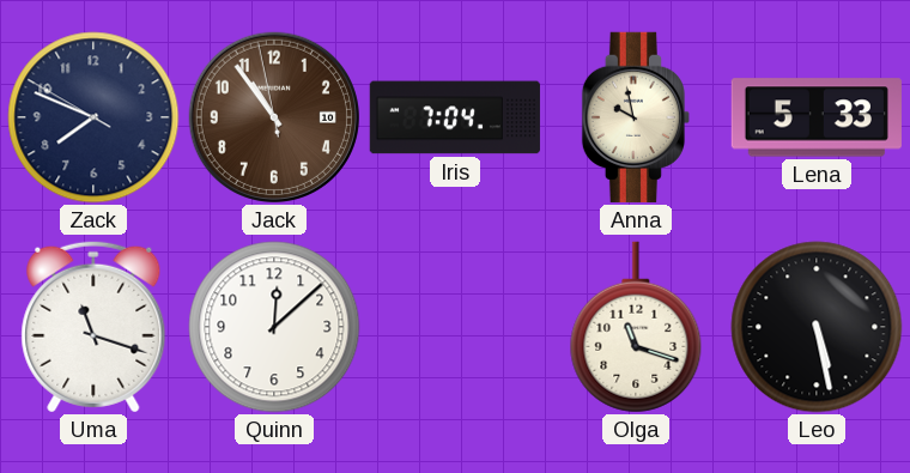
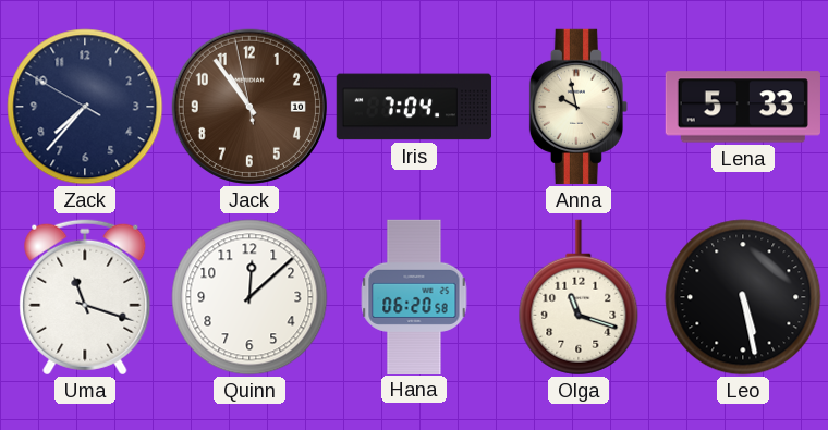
Zack: 7:48 -> 7:36 (85, 107)
Hana: none -> 06:20 (414, 296)
